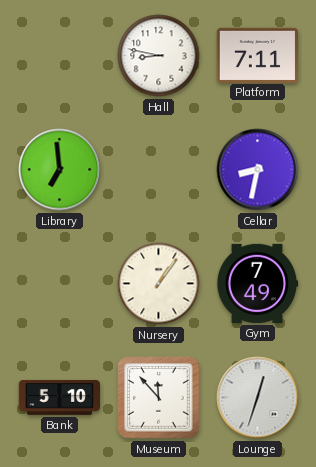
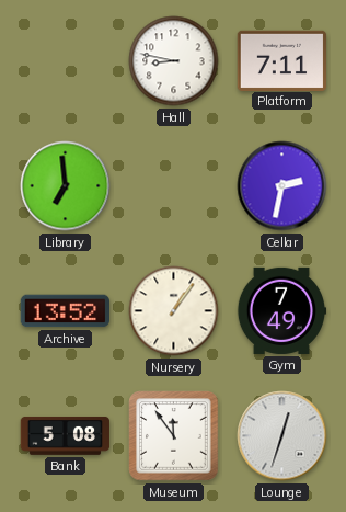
Cellar: 8:32 -> 2:32 (282, 186)
Archive: none -> 13:52 (66, 311)
Bank: 5:10 -> 5:08 (66, 435)
Museum: 11:53 -> 11:54 (174, 436)
